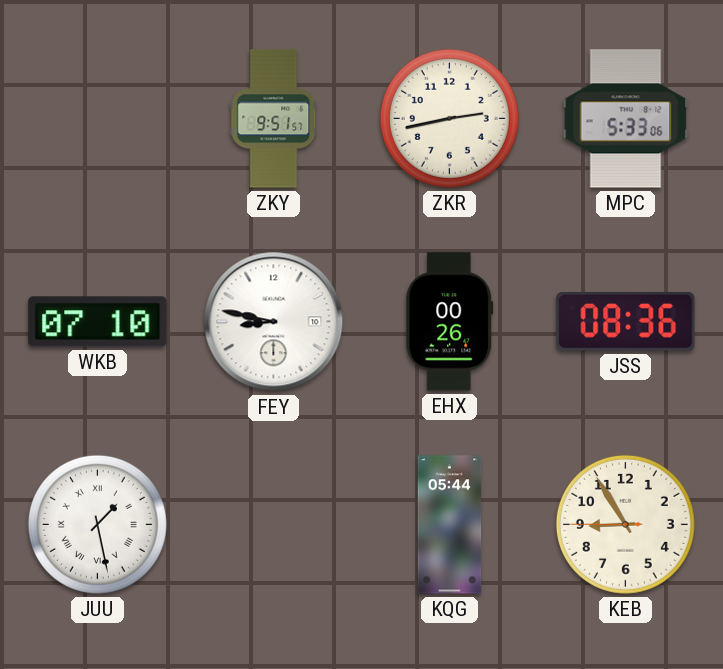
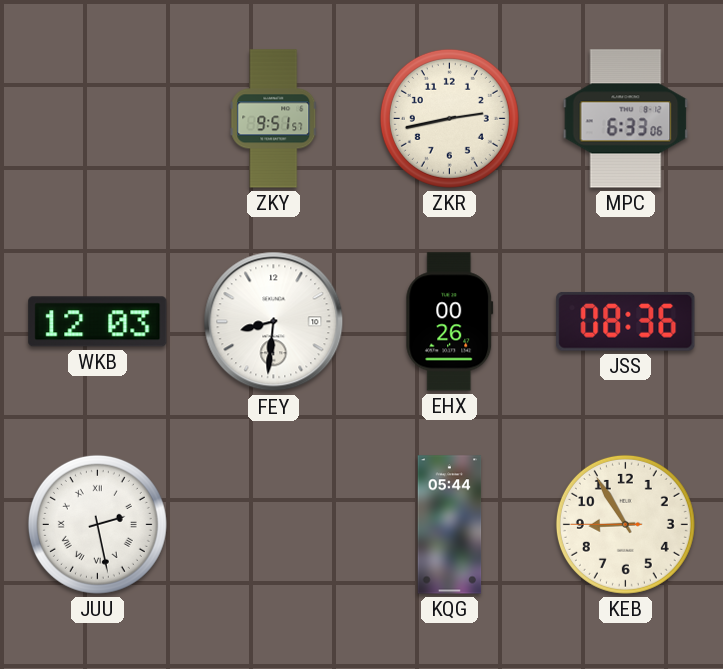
MPC: 5:33 -> 6:33 (626, 119)
WKB: 07:10 -> 12:03 (98, 322)
FEY: 8:47 -> 8:31 (274, 322)
JUU: 1:28 -> 2:28 (97, 524)
